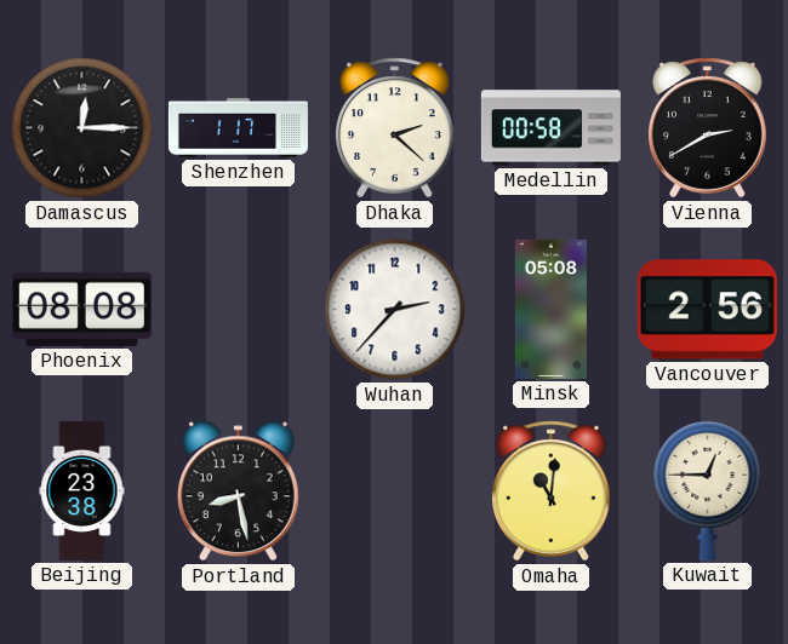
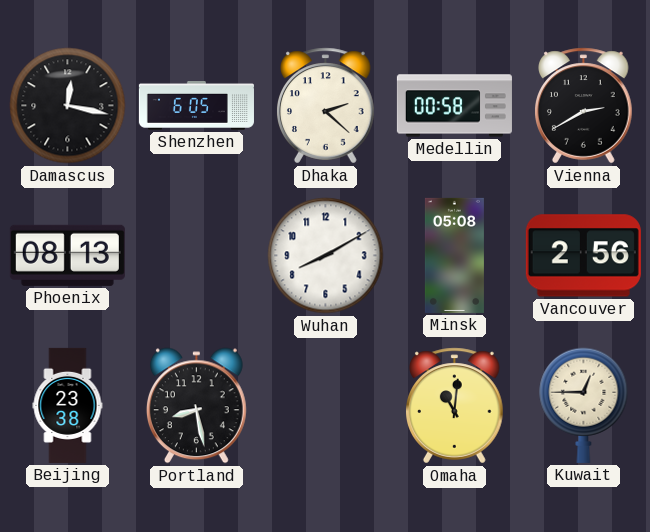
Damascus: 12:15 -> 12:17 (68, 106)
Shenzhen: 1:17 -> 6:05 (196, 106)
Phoenix: 08:08 -> 08:13 (67, 255)
Wuhan: 2:37 -> 8:10 (326, 256)
